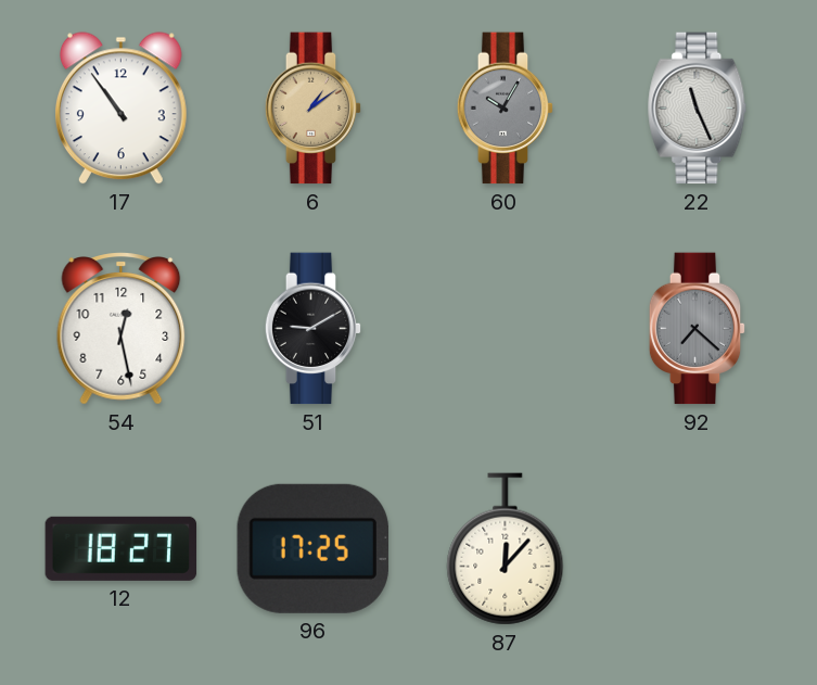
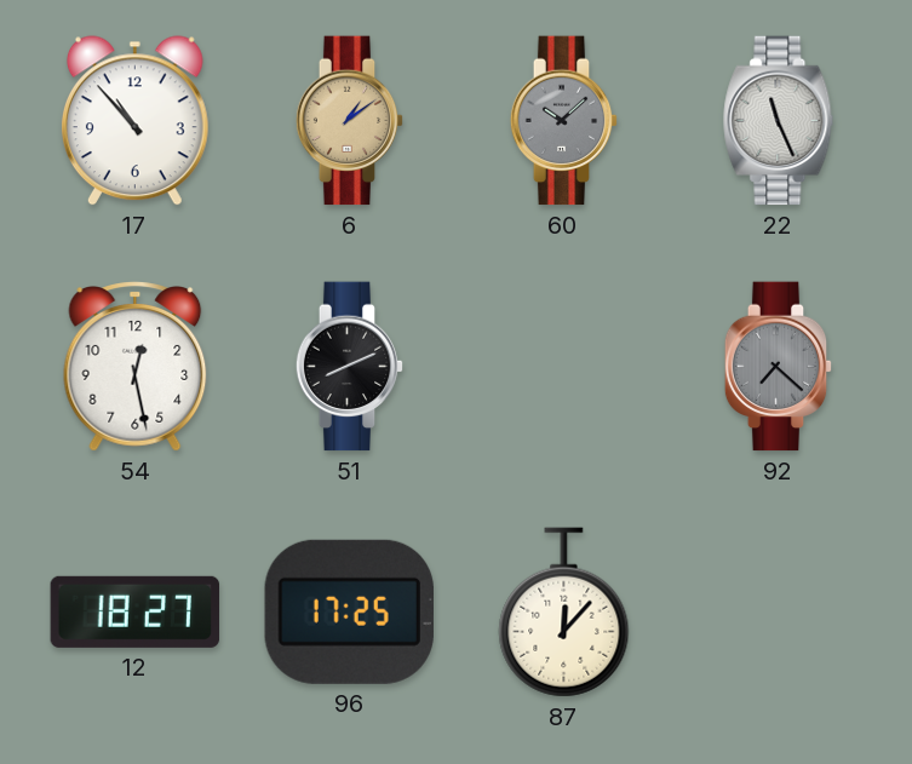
17: 10:54 -> 10:53 (134, 121)
60: 10:05 -> 10:08 (564, 121)
51: 9:10 -> 8:11 (350, 367)
